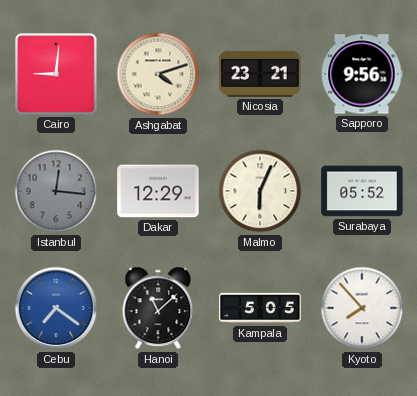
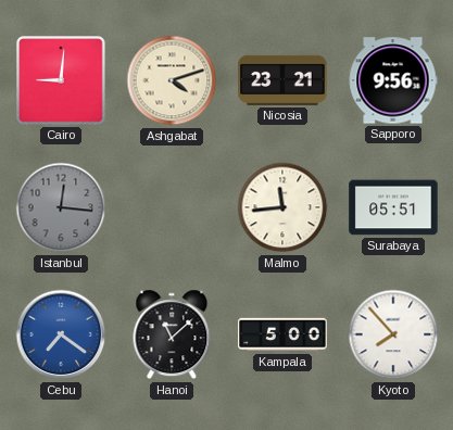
Dakar: 12:29 -> none (158, 191)
Malmo: 6:04 -> 11:44 (282, 207)
Surabaya: 05:52 -> 05:51 (393, 207)
Kampala: 5:05 -> 5:00 (282, 334)
